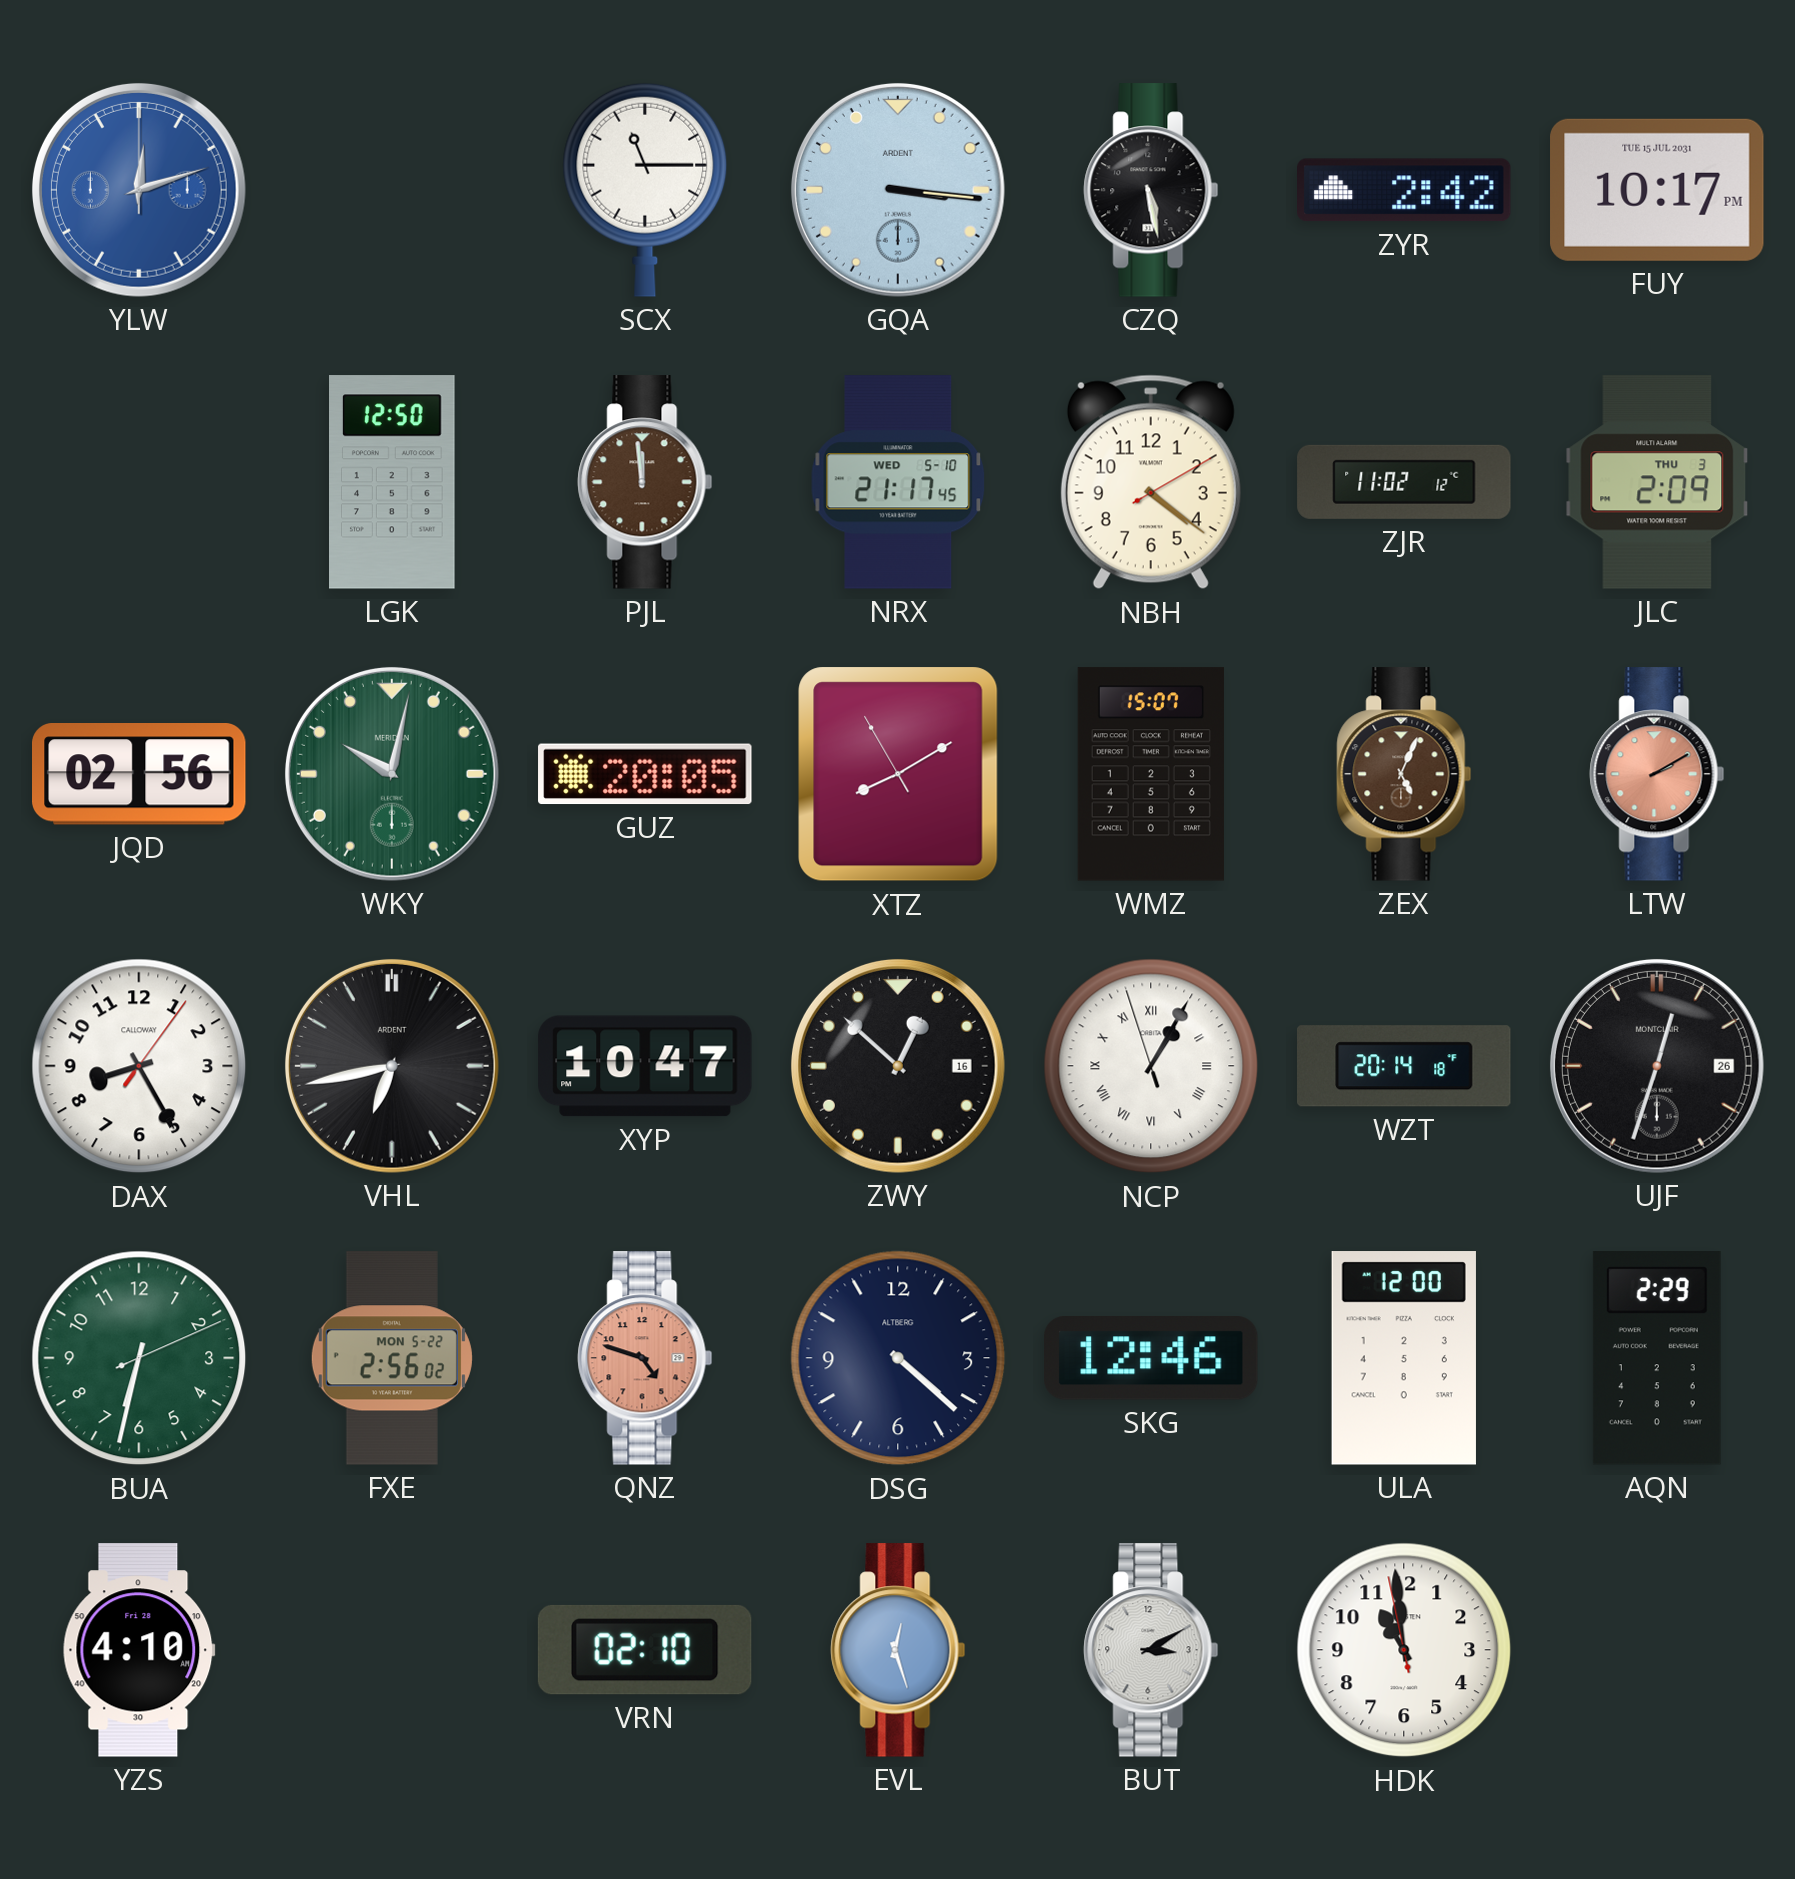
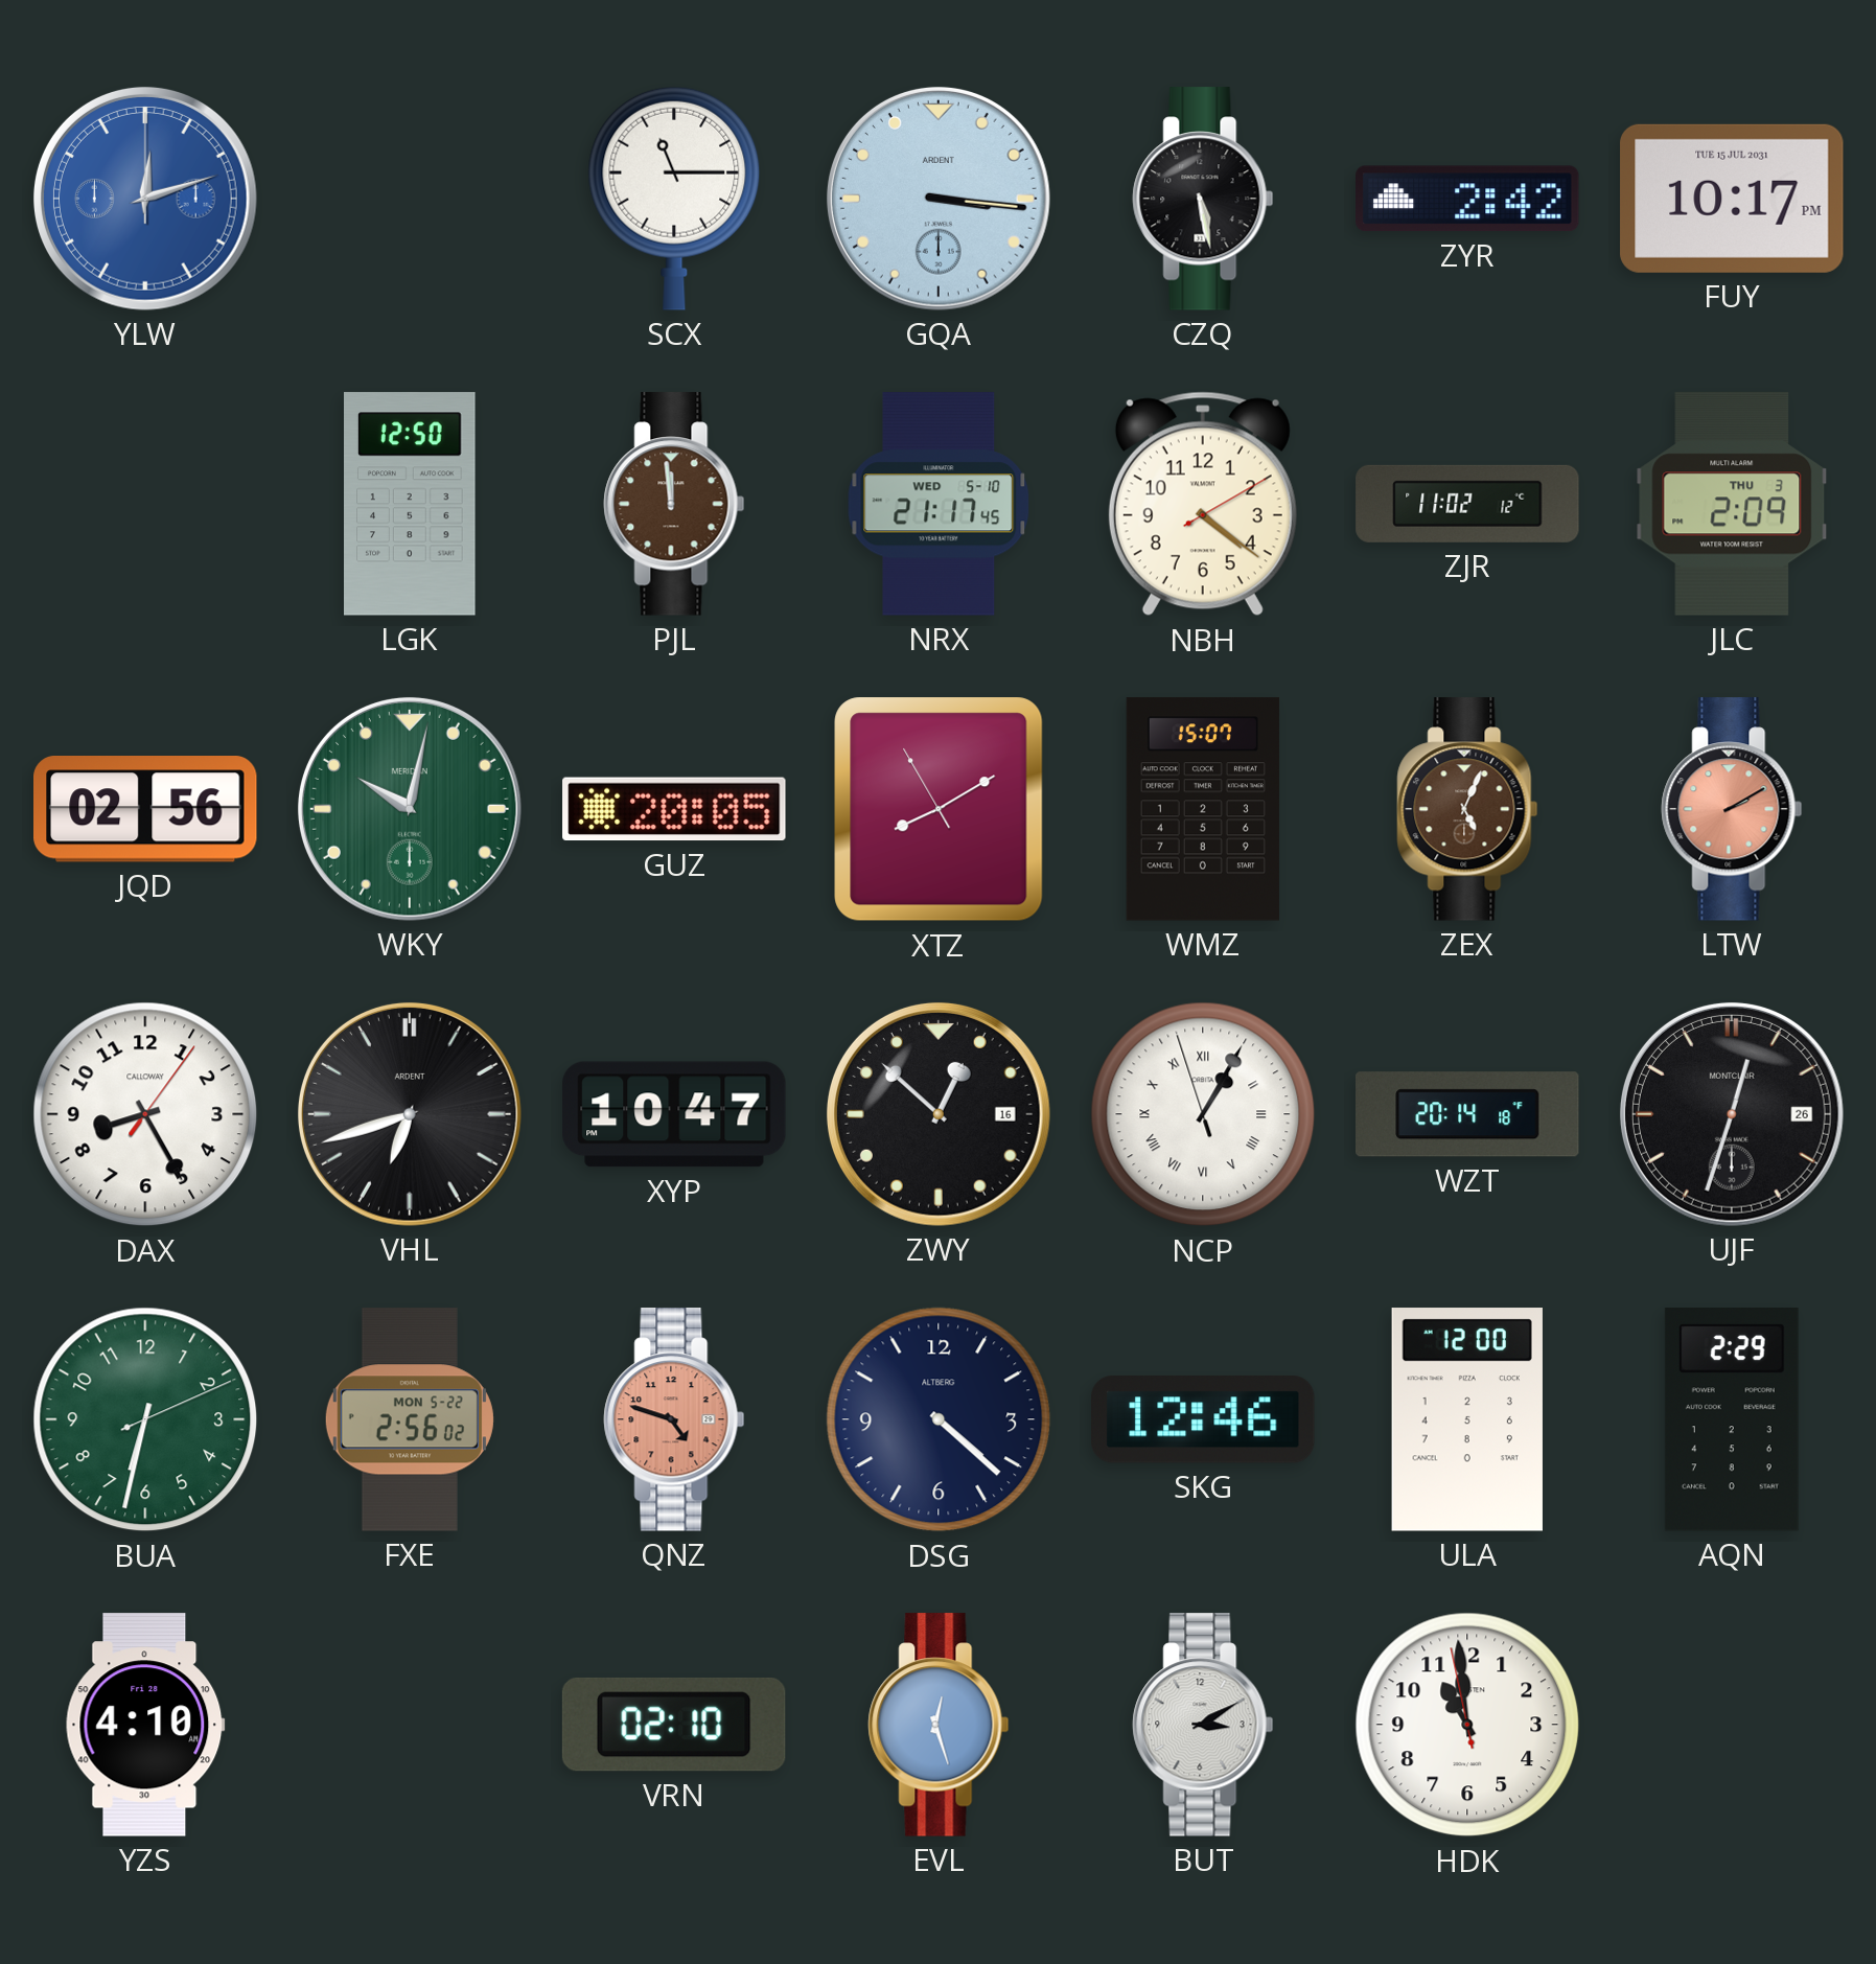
VHL: 6:43 -> 6:42 (410, 1114)
